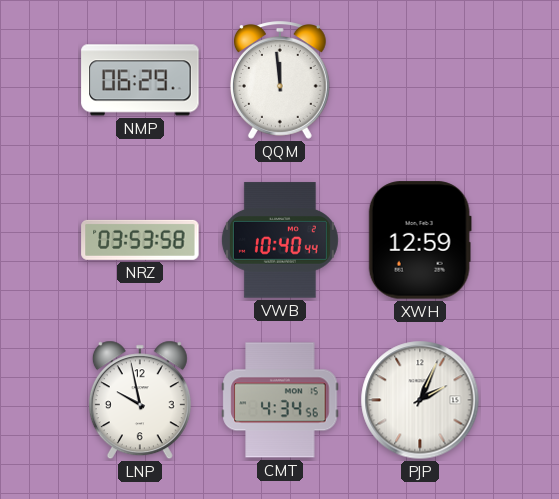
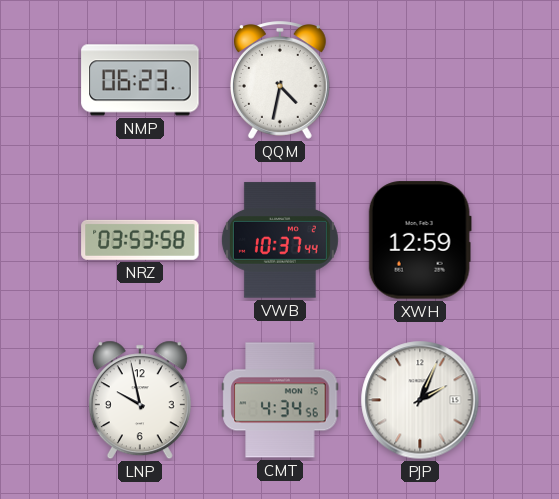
NMP: 06:29 -> 06:23 (140, 80)
QQM: 11:59 -> 4:32 (280, 80)
VWB: 10:40 -> 10:37 (280, 240)
